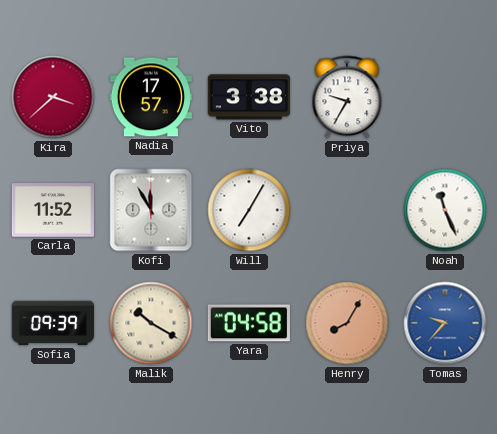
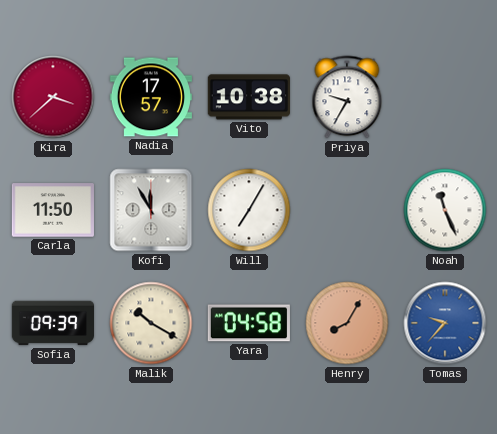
Vito: 3:38 -> 10:38 (249, 97)
Carla: 11:52 -> 11:50 (53, 210)
